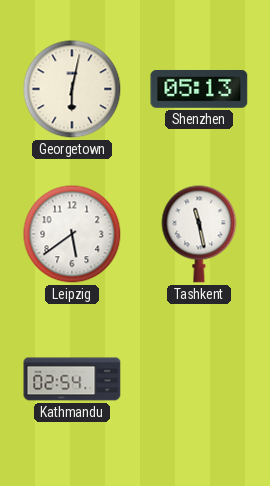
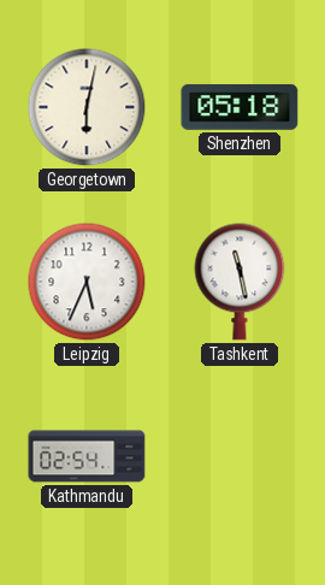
Shenzhen: 05:13 -> 05:18 (240, 107)
Leipzig: 5:39 -> 5:34 (87, 282)
